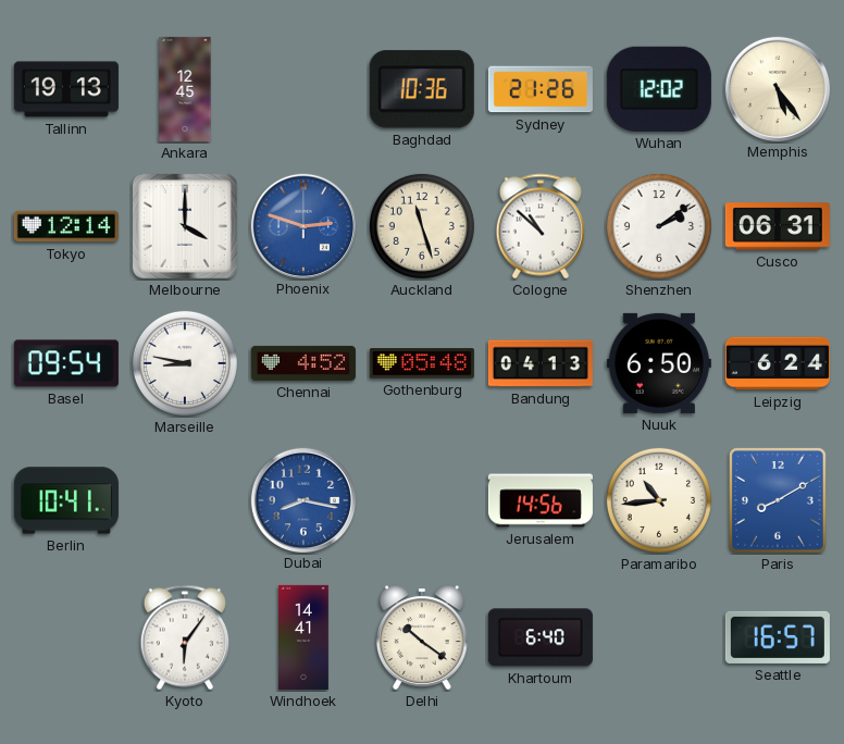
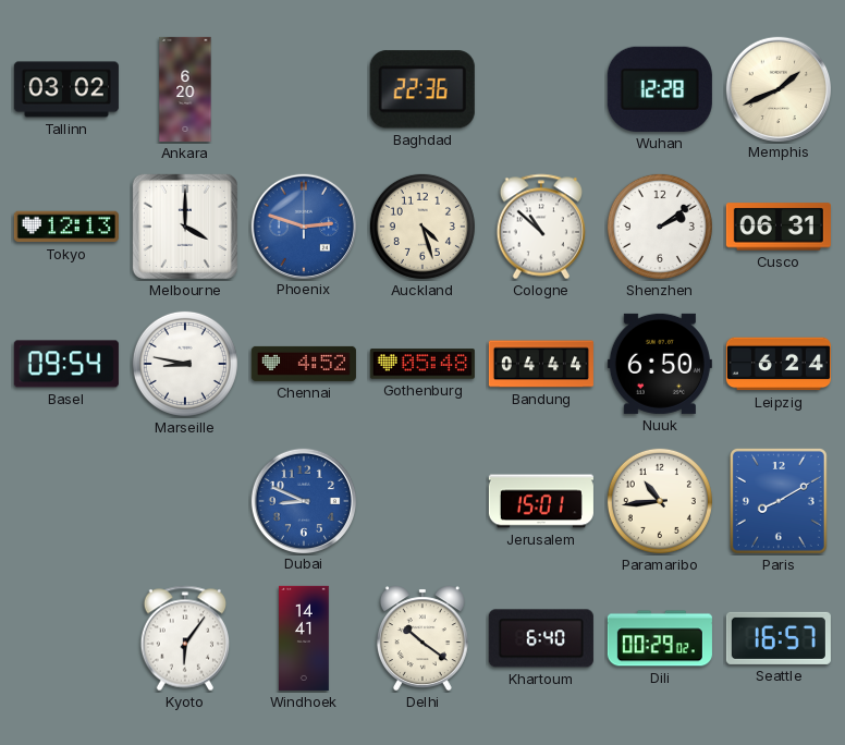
Tallinn: 19:13 -> 03:02 (66, 89)
Ankara: 12:45 -> 6:20 (185, 89)
Baghdad: 10:36 -> 22:36 (422, 89)
Sydney: 21:26 -> none (541, 89)
Wuhan: 12:02 -> 12:28 (660, 89)
Memphis: 5:24 -> 1:41 (777, 88)
Tokyo: 12:14 -> 12:13 (66, 227)
Auckland: 11:27 -> 4:27 (422, 227)
Bandung: 04:13 -> 04:44 (541, 364)
Berlin: 10:41 -> none (66, 500)
Dubai: 8:17 -> 8:49 (303, 500)
Jerusalem: 14:56 -> 15:01 (541, 501)
Dili: none -> 00:29 (660, 638)
